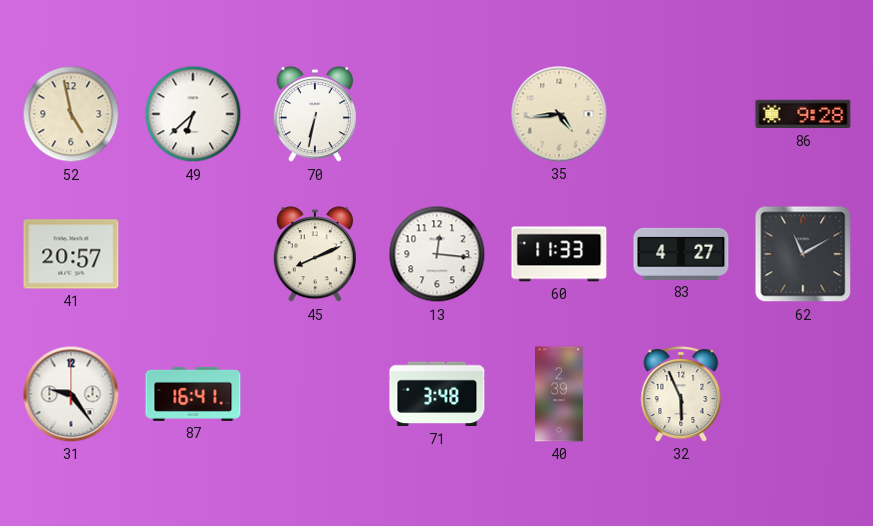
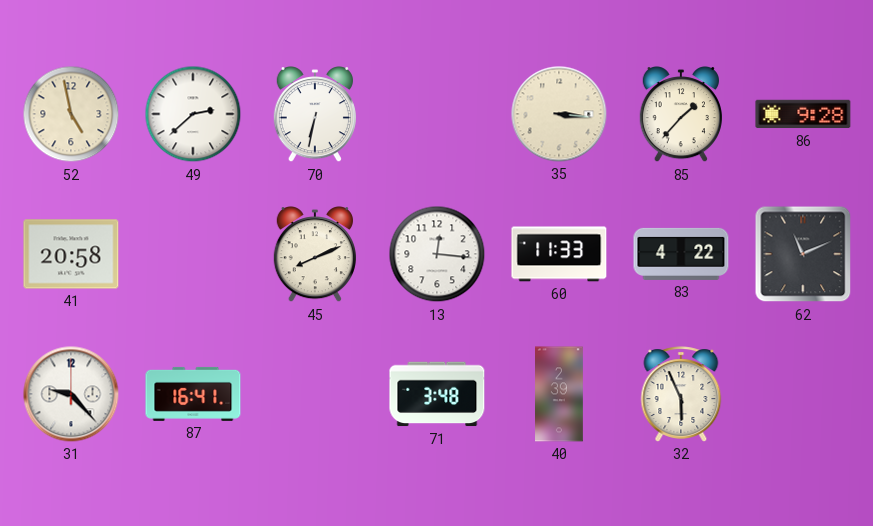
49: 6:38 -> 2:38 (193, 114)
35: 4:44 -> 3:16 (559, 114)
85: none -> 1:37 (681, 115)
41: 20:57 -> 20:58 (71, 254)
83: 4:27 -> 4:22 (681, 254)
62: 11:10 -> 11:11 (803, 254)
31: 9:24 -> 9:23 (71, 394)
